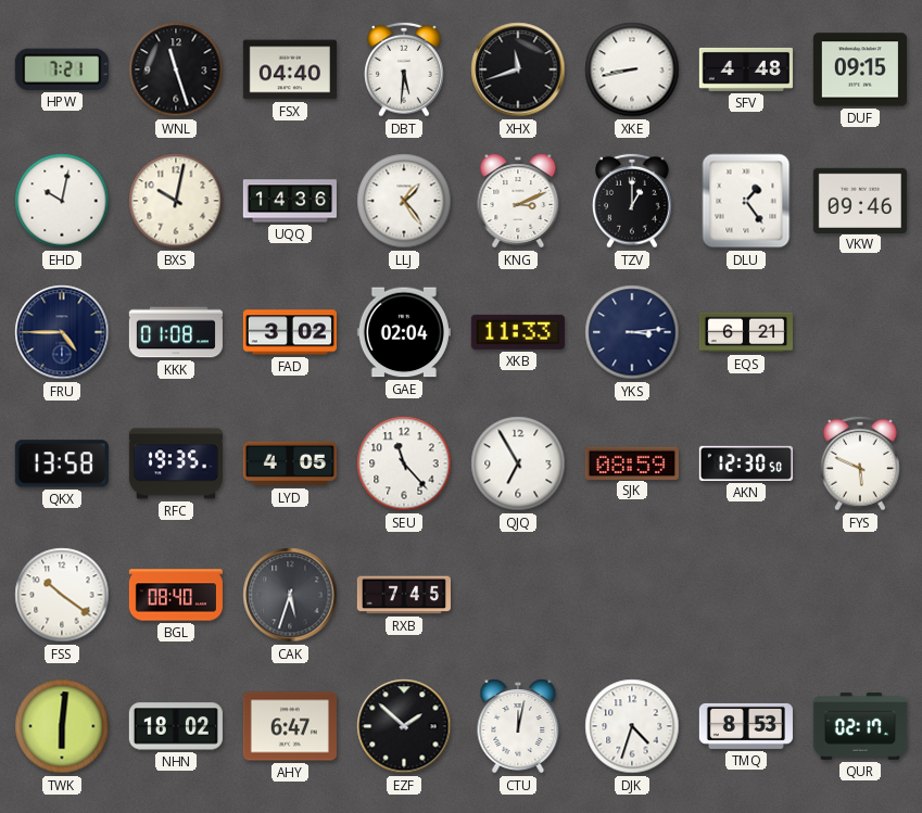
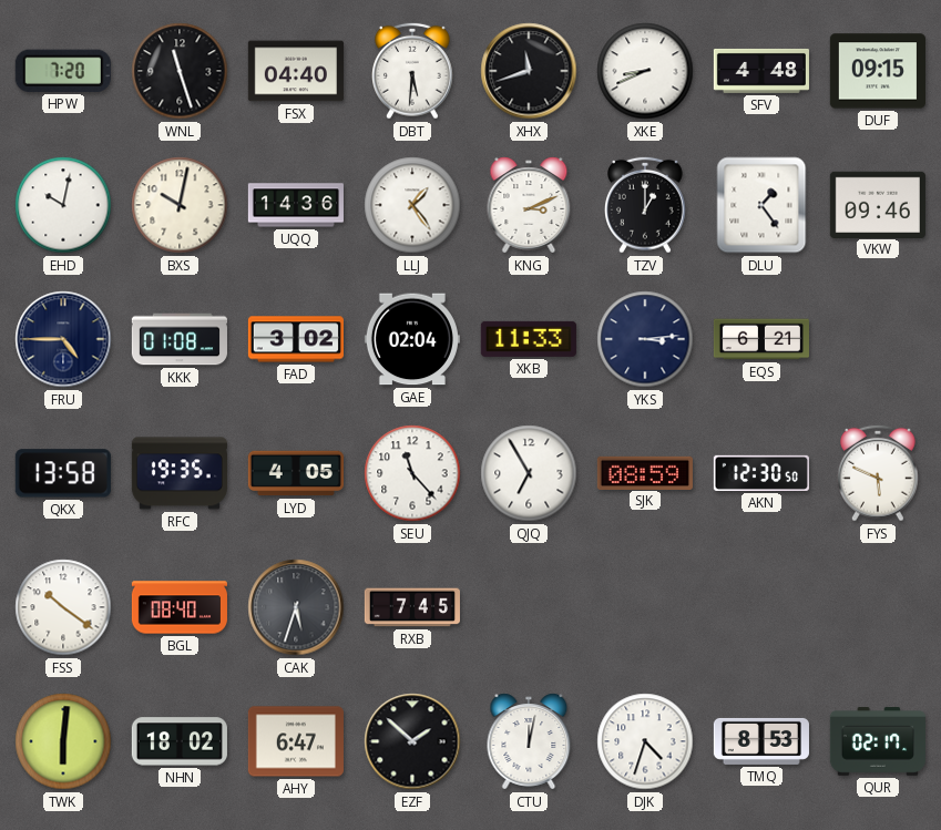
HPW: 7:21 -> 7:20 (63, 71)
XKE: 8:43 -> 8:41 (645, 71)
